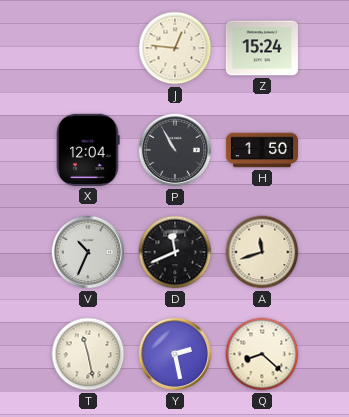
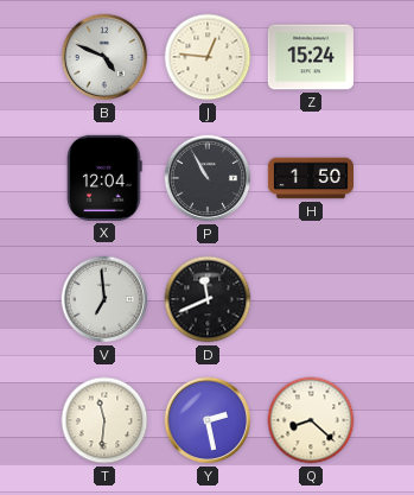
B: none -> 4:49 (104, 57)
V: 10:34 -> 6:59 (104, 299)
A: 11:42 -> none (262, 252)
T: 11:28 -> 11:31 (104, 420)
